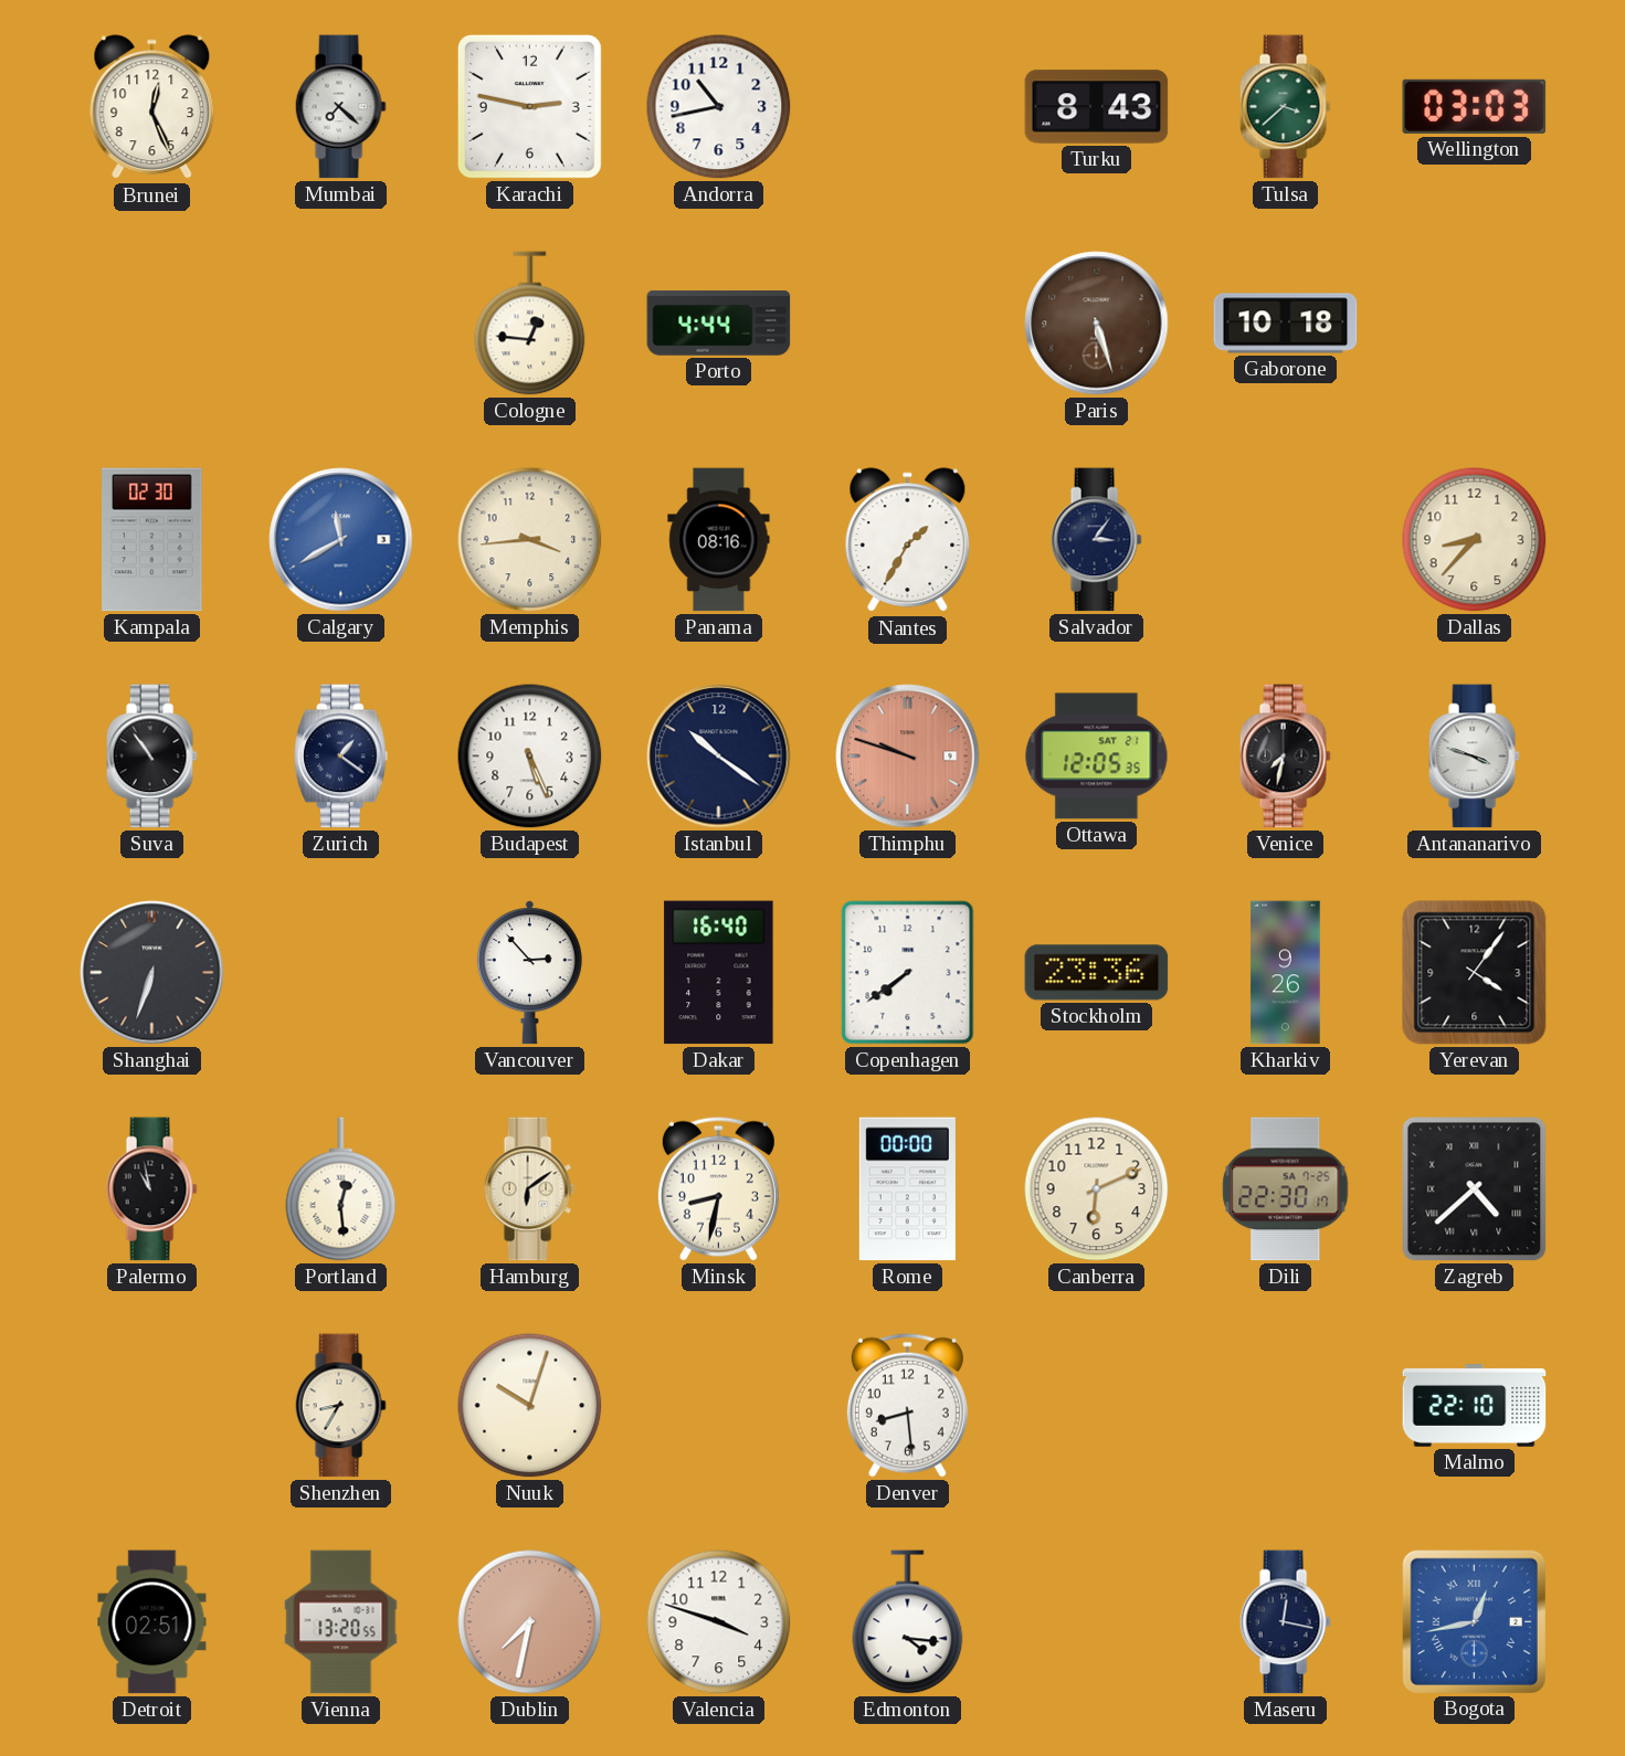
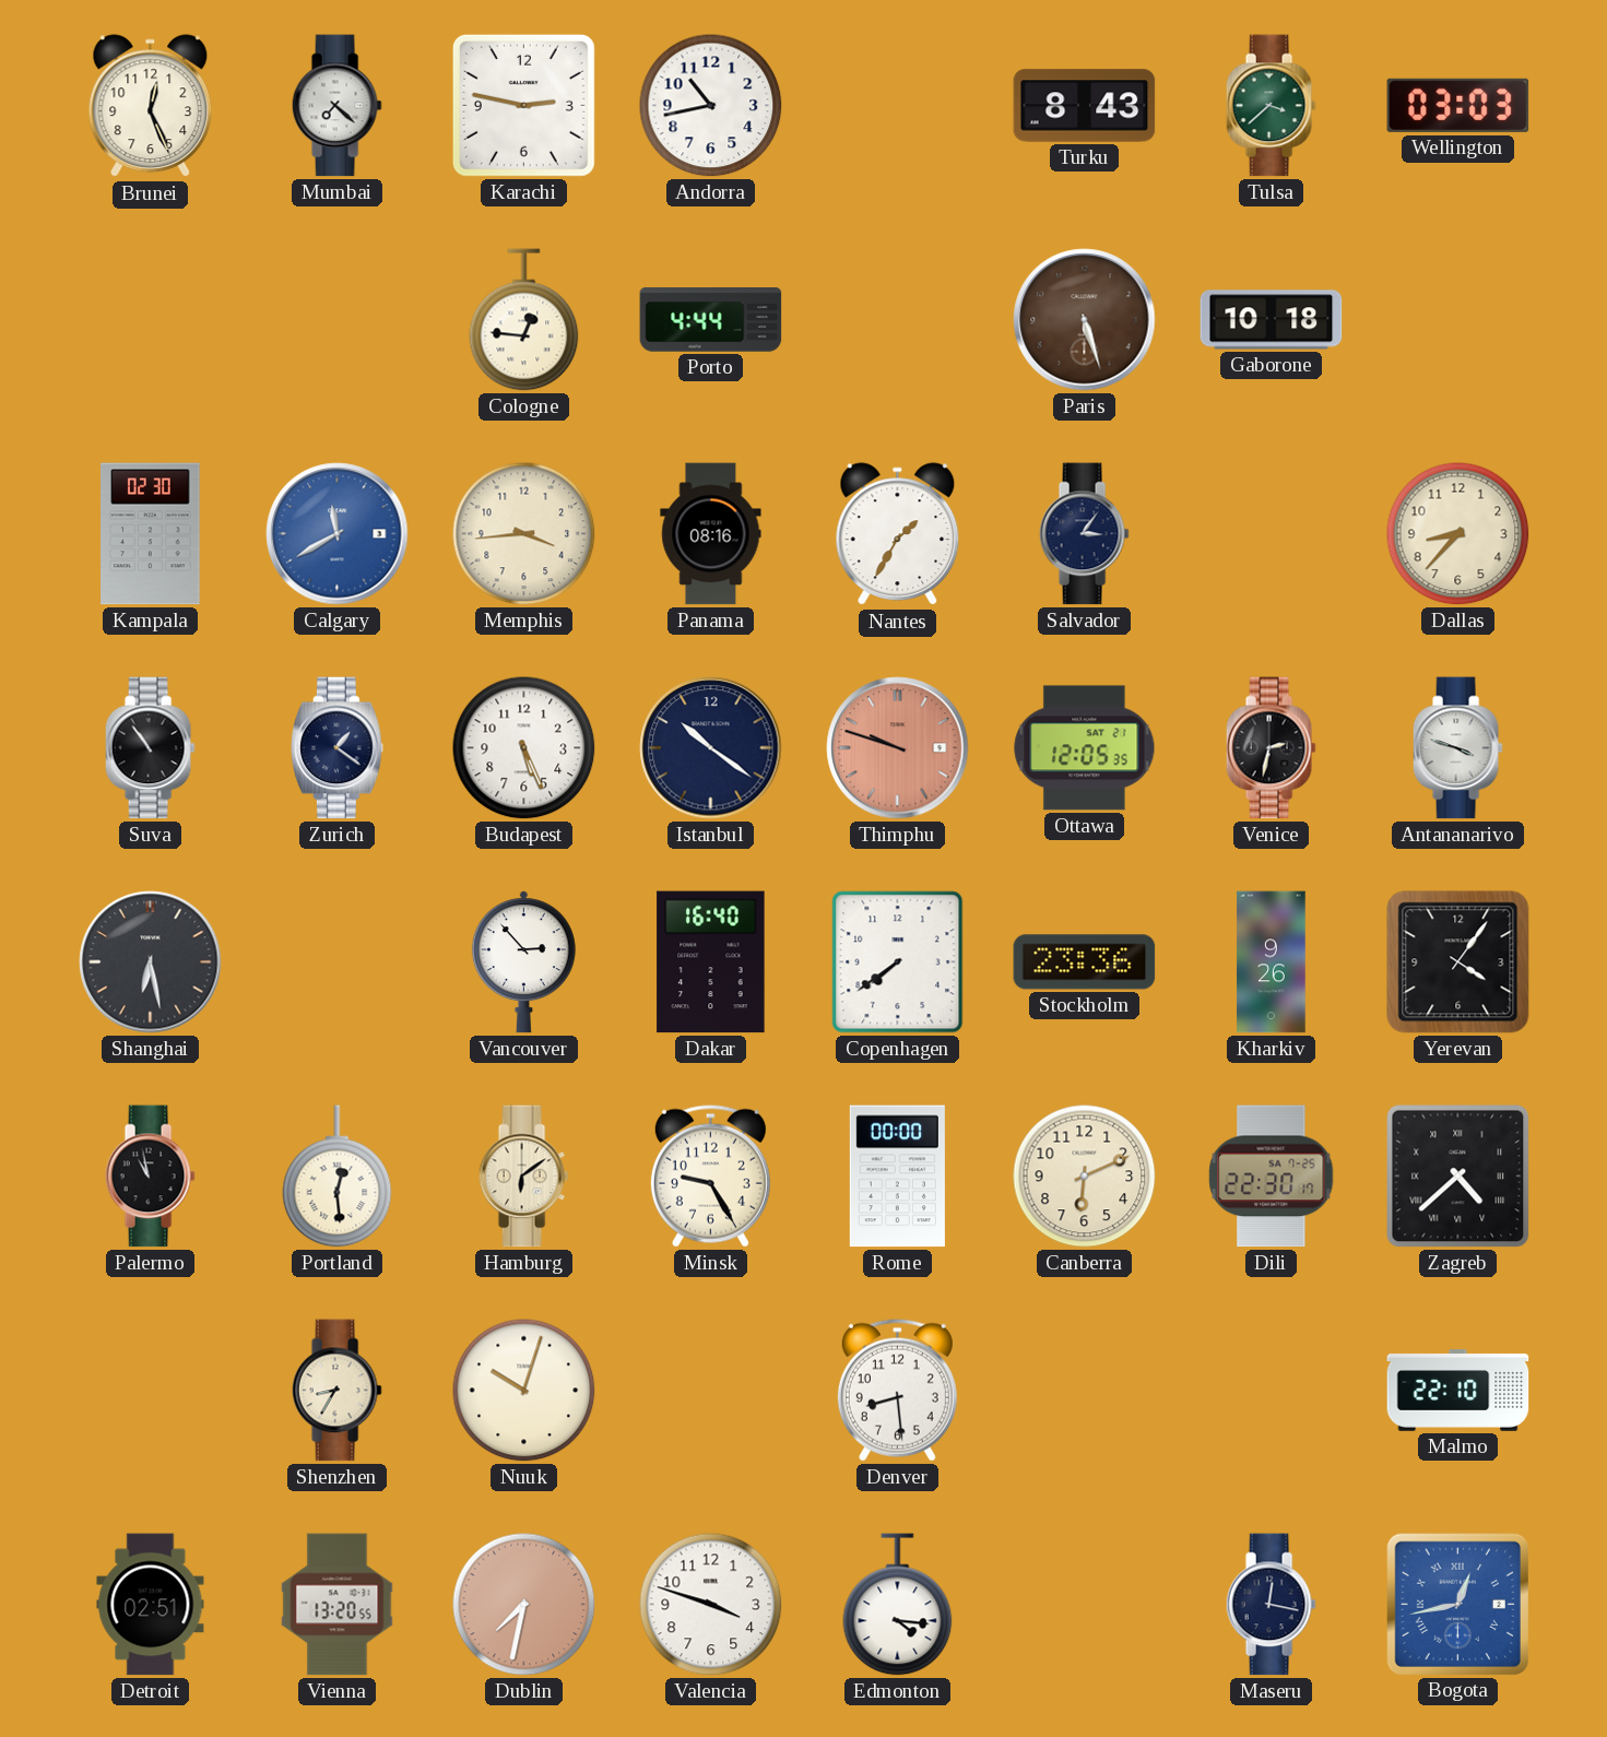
Venice: 7:32 -> 2:32 (1271, 748)
Shanghai: 6:33 -> 6:28 (151, 962)
Minsk: 8:32 -> 9:25 (710, 1175)
